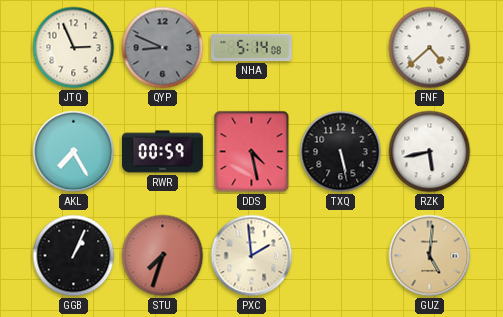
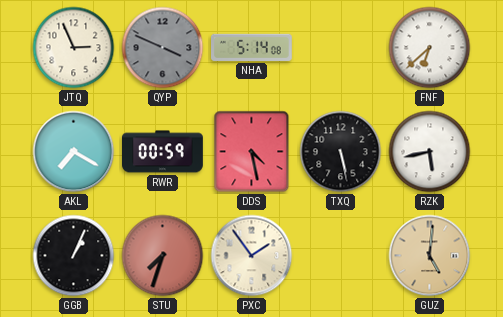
QYP: 8:49 -> 3:49 (163, 48)
FNF: 4:38 -> 6:38 (430, 48)
AKL: 7:25 -> 7:20 (74, 152)
PXC: 1:59 -> 1:54 (252, 256)
